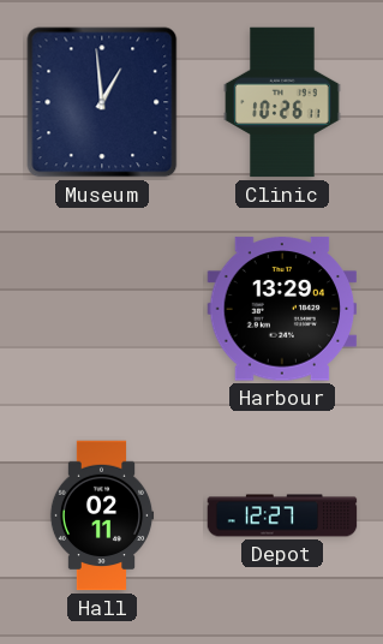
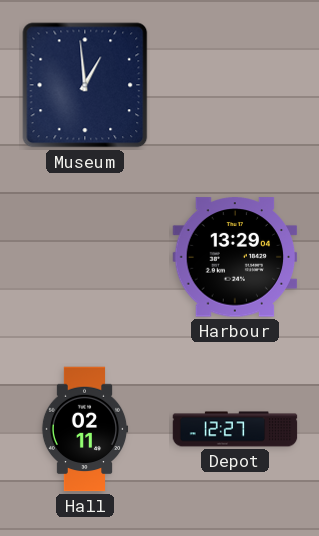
Clinic: 10:26 -> none (282, 102)
